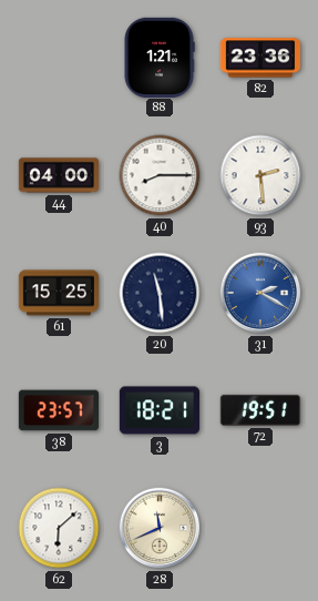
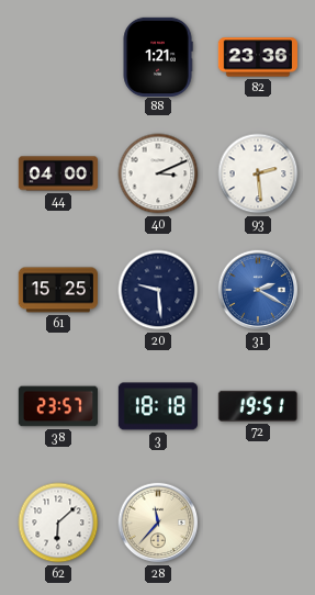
40: 8:15 -> 3:11 (158, 173)
20: 11:29 -> 9:29 (158, 290)
3: 18:21 -> 18:18 (157, 406)
28: 11:41 -> 11:37 (158, 523)
